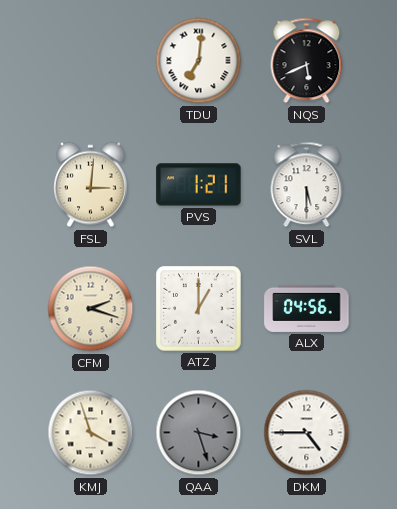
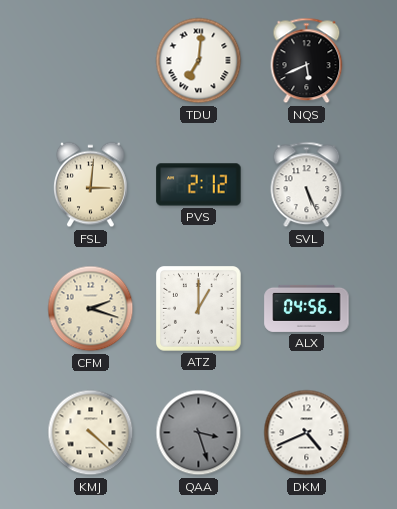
PVS: 1:21 -> 2:12 (199, 185)
SVL: 5:30 -> 5:26 (307, 185)
KMJ: 3:57 -> 4:22 (91, 433)
DKM: 4:45 -> 4:41 (307, 433)
